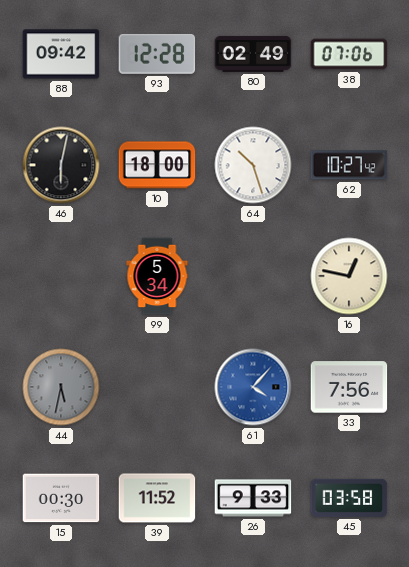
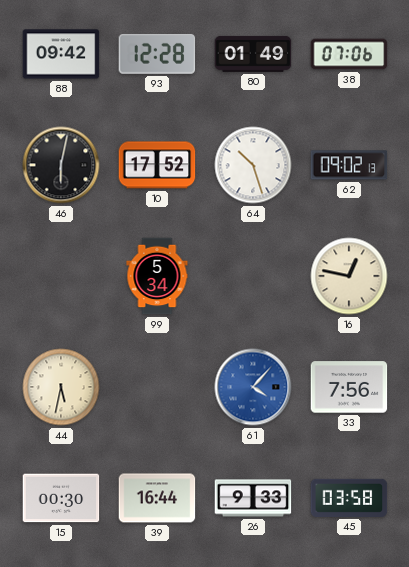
80: 02:49 -> 01:49 (253, 54)
10: 18:00 -> 17:52 (157, 165)
62: 10:27 -> 09:02 (349, 165)
44 dial: grey -> cream (61, 387)
39: 11:52 -> 16:44 (157, 498)
